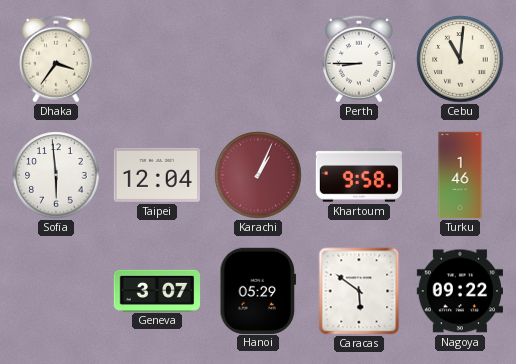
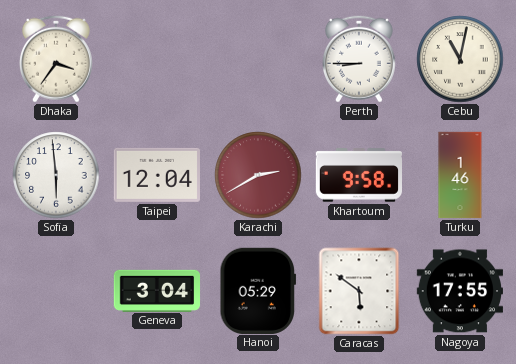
Cebu: 11:01 -> 11:02 (460, 59)
Karachi: 1:04 -> 2:40 (258, 175)
Geneva: 3:07 -> 3:04 (157, 290)
Nagoya: 09:22 -> 17:55 (459, 291)
